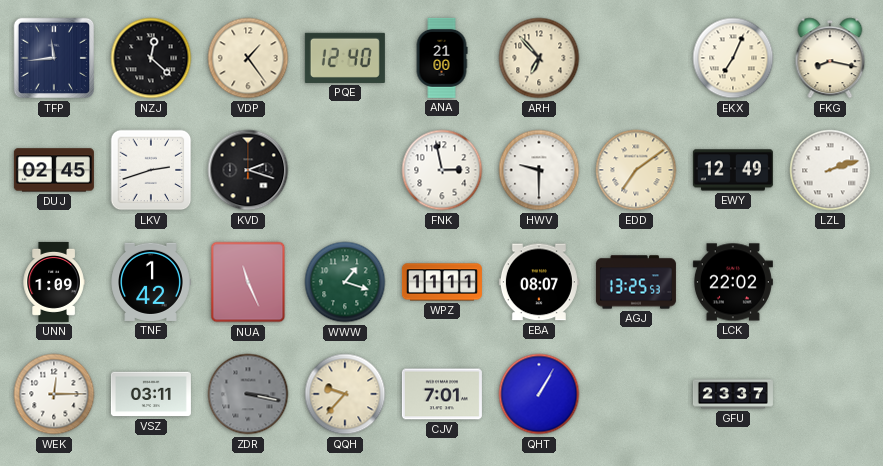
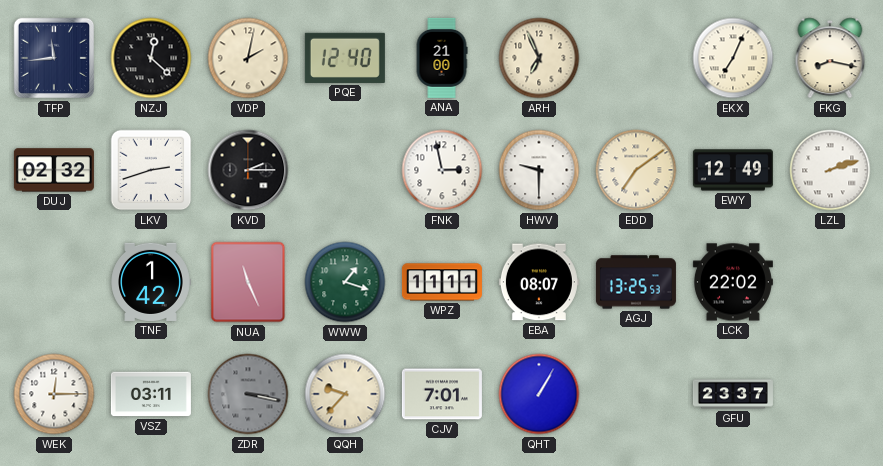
VDP: 1:24 -> 2:02 (248, 58)
ARH: 6:53 -> 6:56 (539, 58)
DUJ: 02:45 -> 02:32 (54, 170)
KVD: 2:18 -> 2:15 (248, 170)
UNN: 1:09 -> none (54, 282)
